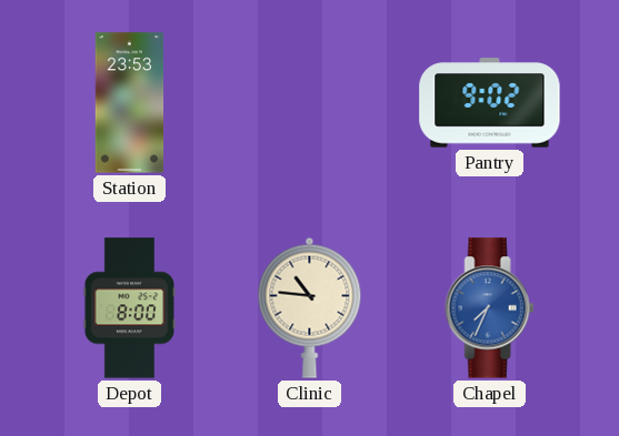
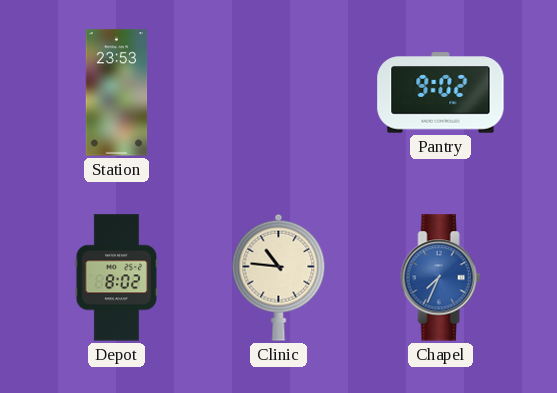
Depot: 8:00 -> 8:02 (116, 278)
